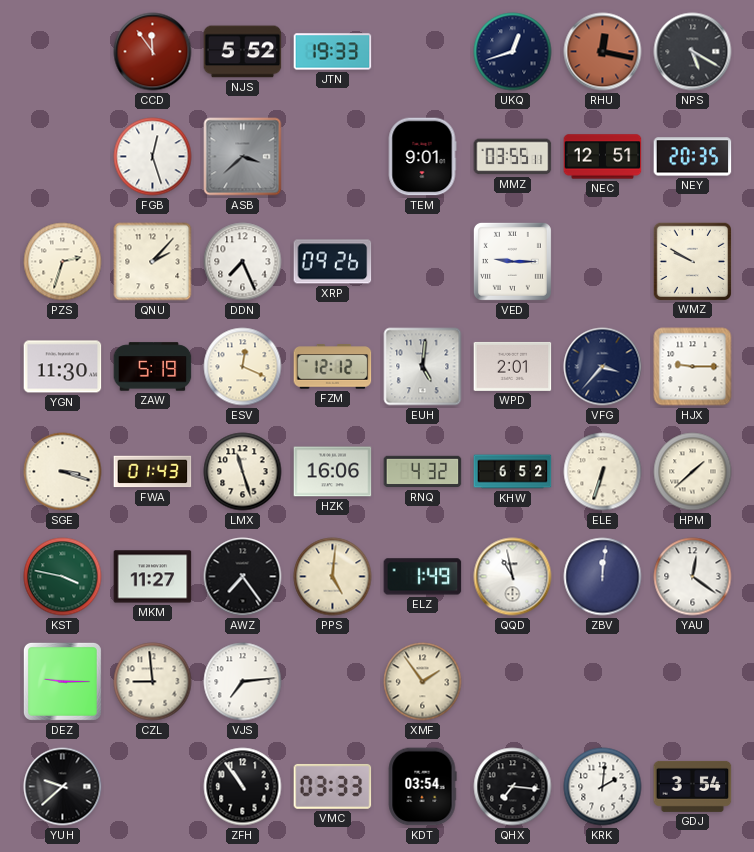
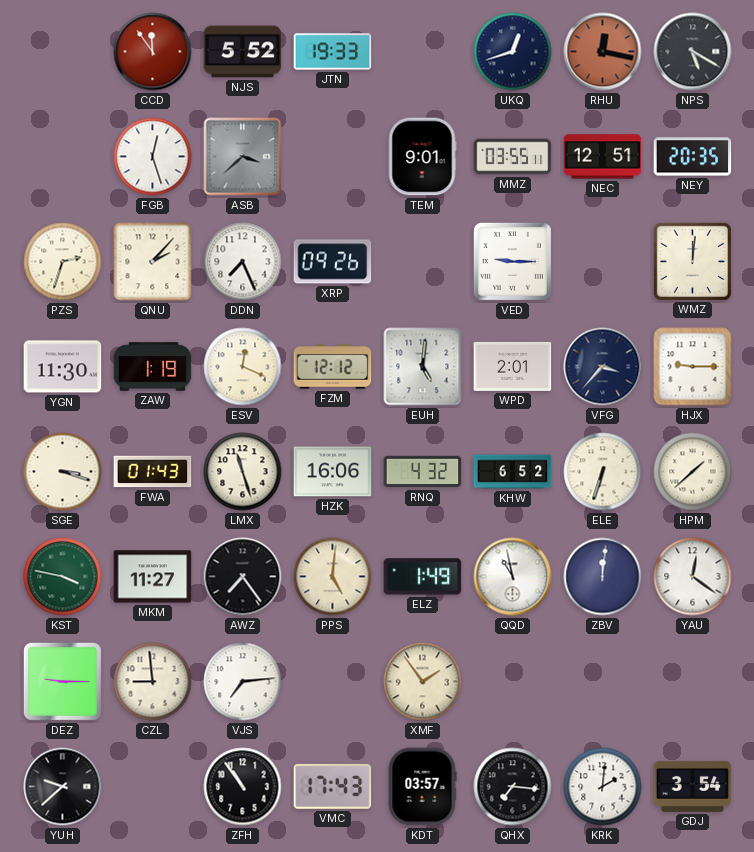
WMZ: 9:50 -> 12:01 (692, 261)
ZAW: 5:19 -> 1:19 (153, 367)
VMC: 03:33 -> 17:43 (333, 786)
KDT: 03:54 -> 03:57 (422, 787)
